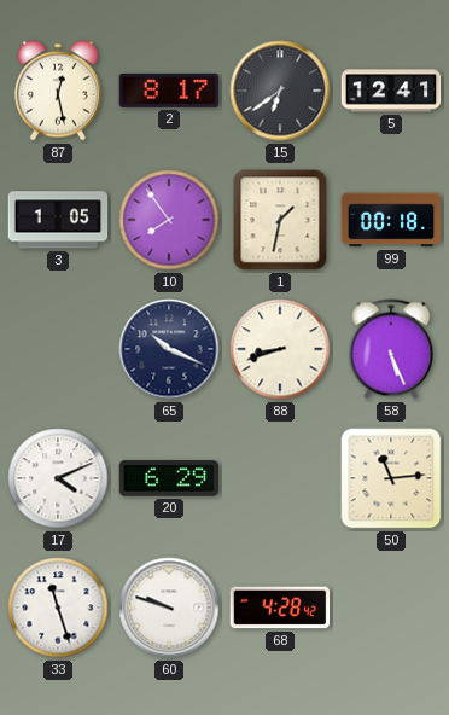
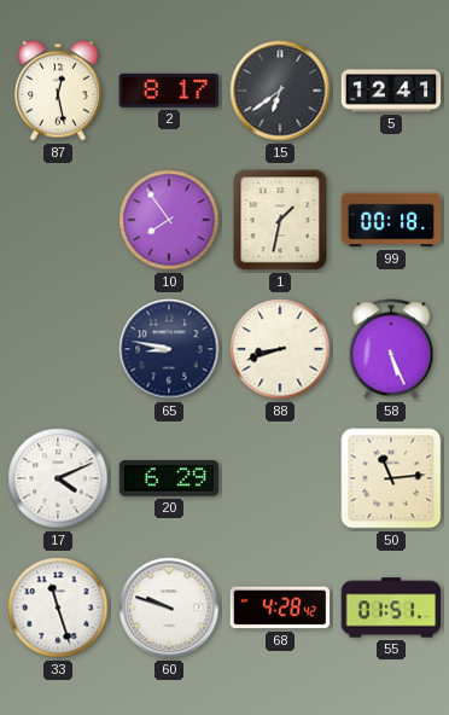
3: 1:05 -> none (58, 220)
65: 10:19 -> 8:47 (169, 349)
55: none -> 01:51 (391, 608)
